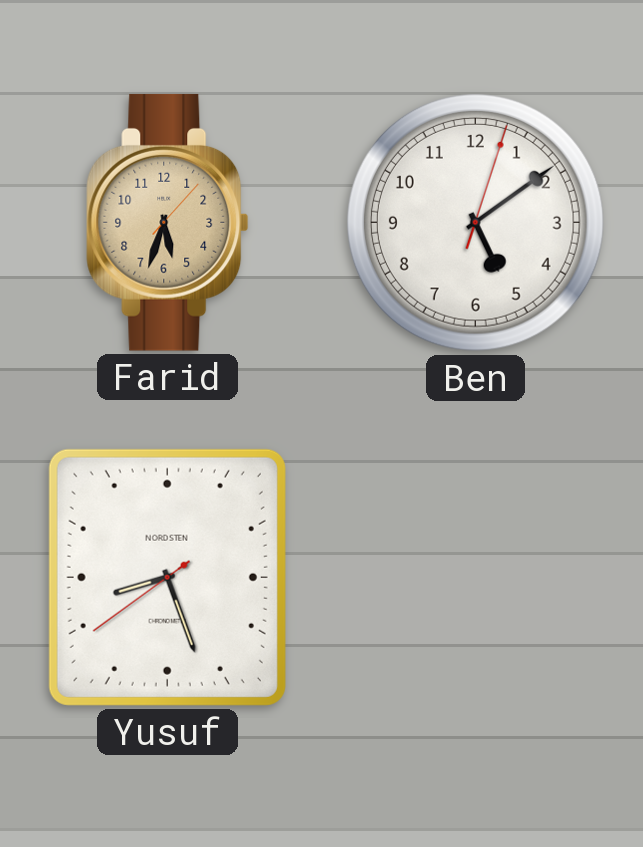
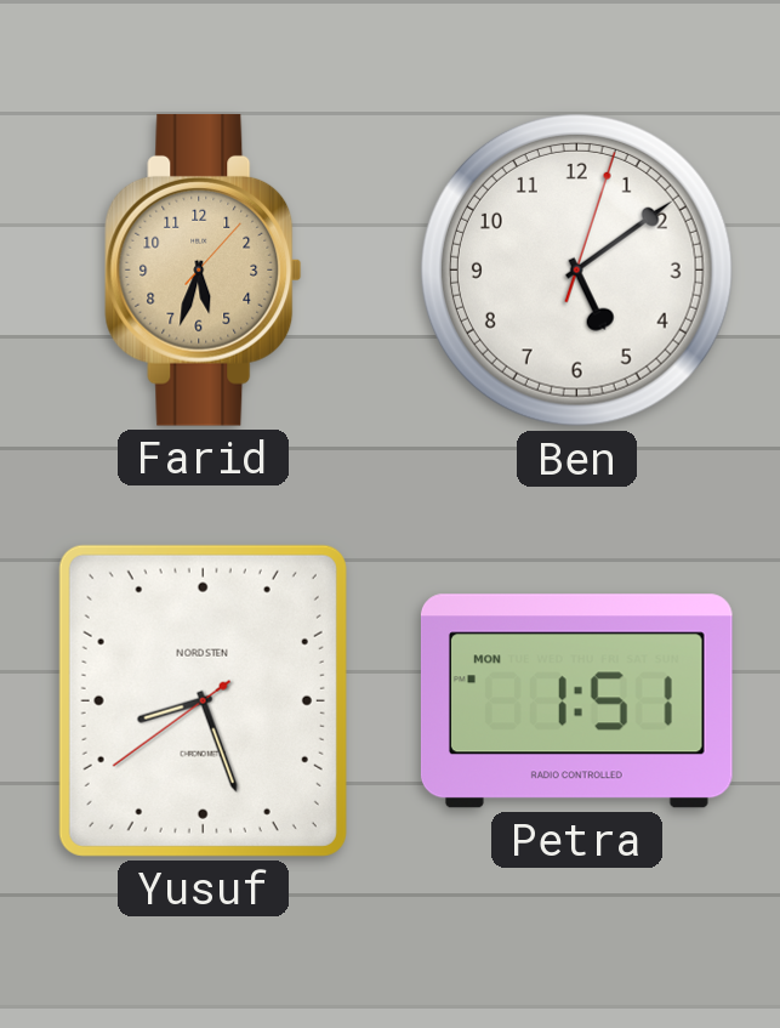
Petra: none -> 1:51 (576, 702)
